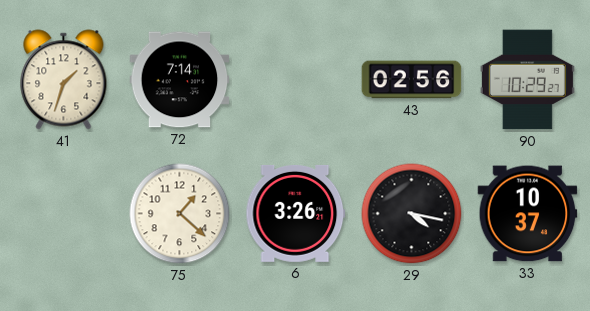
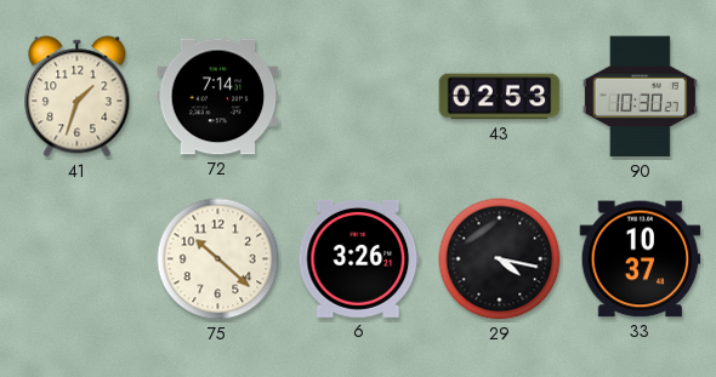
43: 02:56 -> 02:53 (500, 97)
90: 10:29 -> 10:30 (640, 97)
75: 1:22 -> 10:22 (218, 259)
